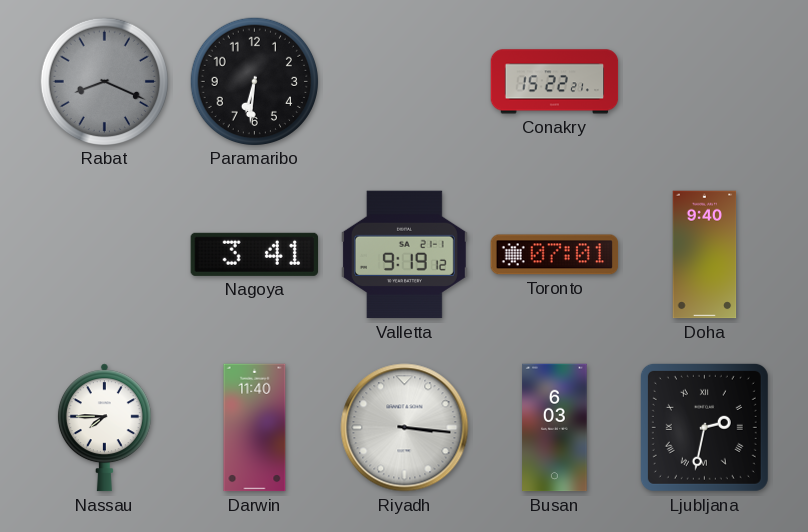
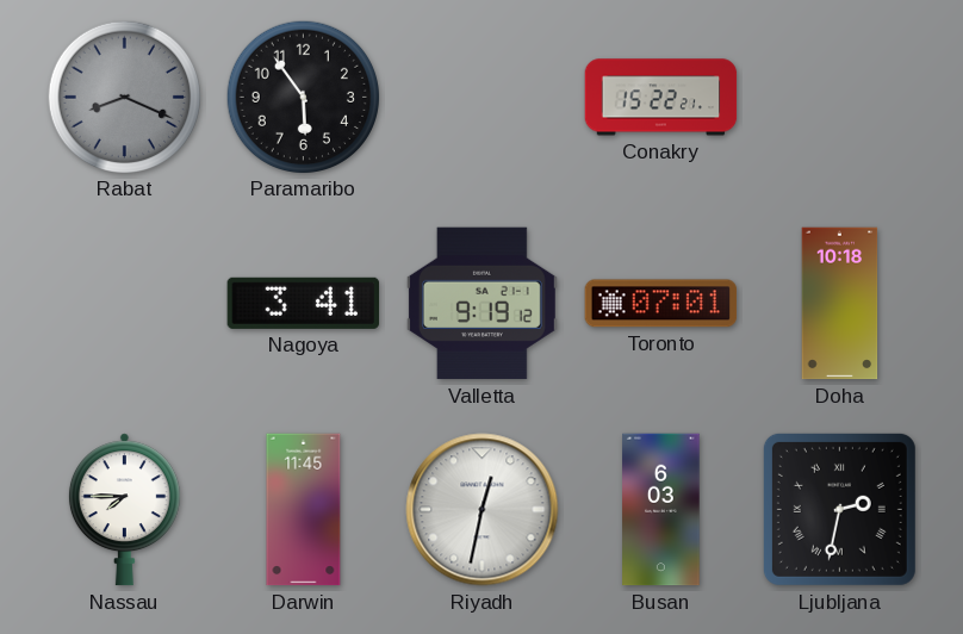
Paramaribo: 6:31 -> 5:54 (303, 97)
Doha: 9:40 -> 10:18 (840, 304)
Darwin: 11:40 -> 11:45 (304, 510)
Riyadh: 3:16 -> 12:32 (483, 510)
